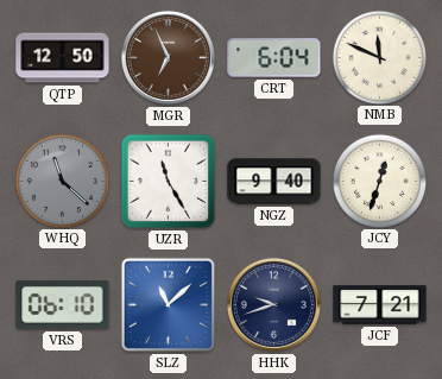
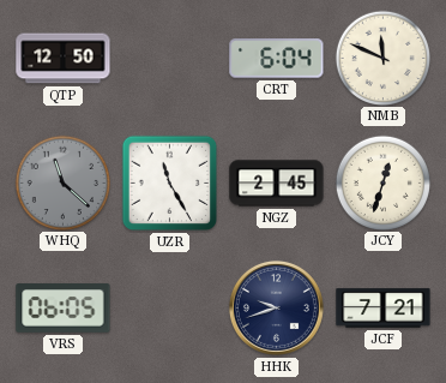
MGR: 6:56 -> none (168, 57)
NGZ: 9:40 -> 2:45 (277, 184)
VRS: 06:10 -> 06:05 (64, 309)
SLZ: 11:08 -> none (168, 304)
